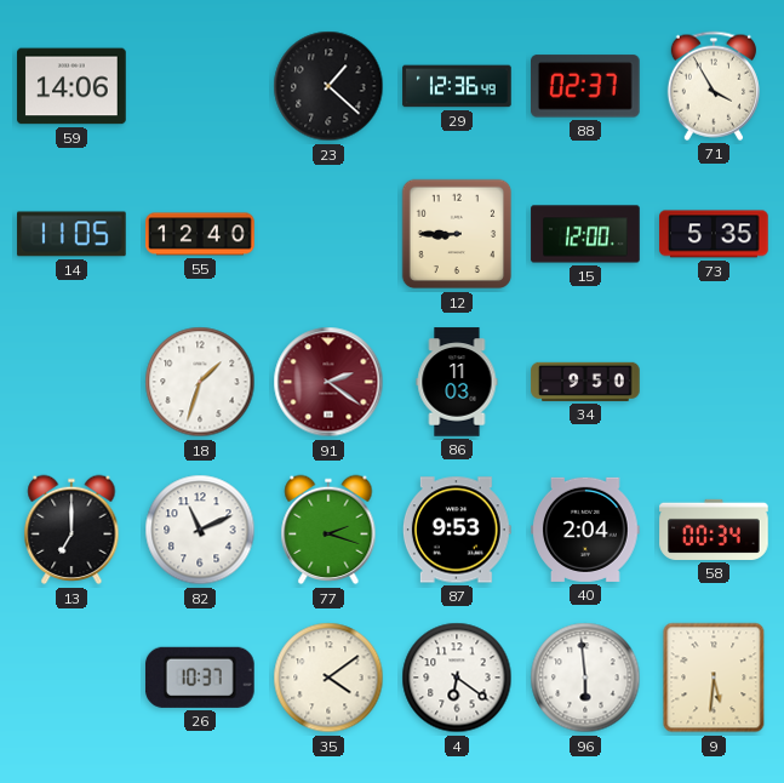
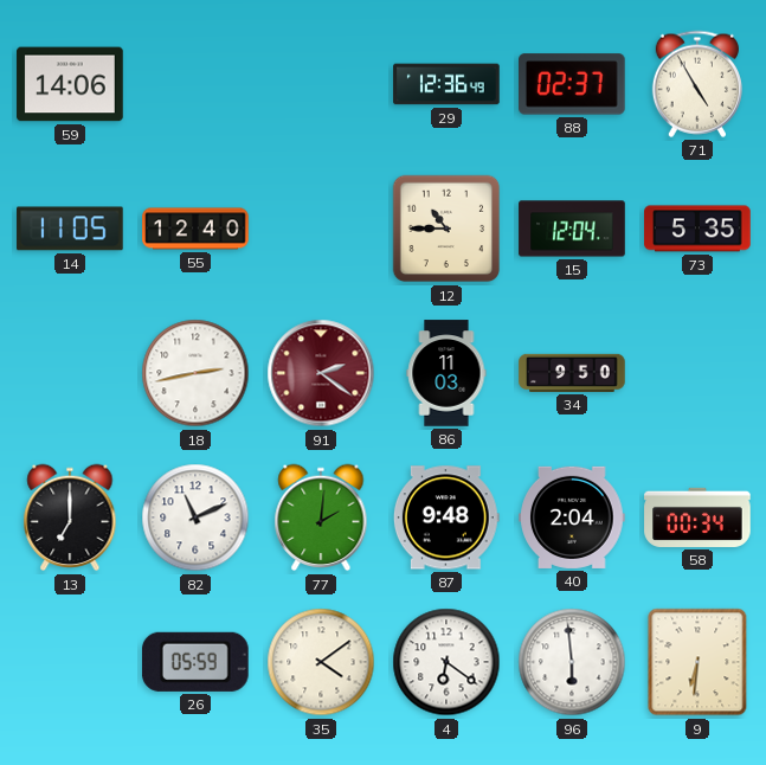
23: 1:22 -> none (328, 86)
71: 3:55 -> 4:55 (697, 84)
12: 8:45 -> 10:45 (446, 229)
15: 12:00 -> 12:04 (572, 229)
18: 1:33 -> 2:43 (195, 373)
77: 2:18 -> 2:01 (321, 517)
87: 9:53 -> 9:48 (446, 517)
26: 10:37 -> 05:59 (195, 662)
9: 5:31 -> 6:31 (697, 662)
